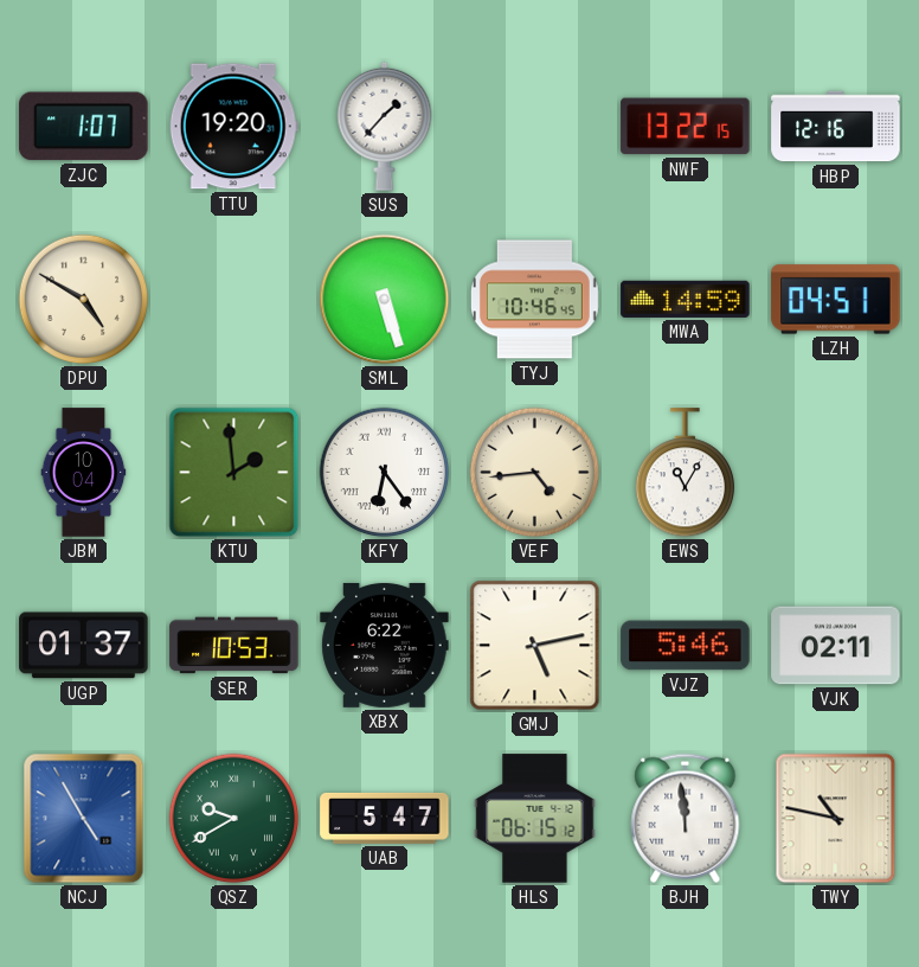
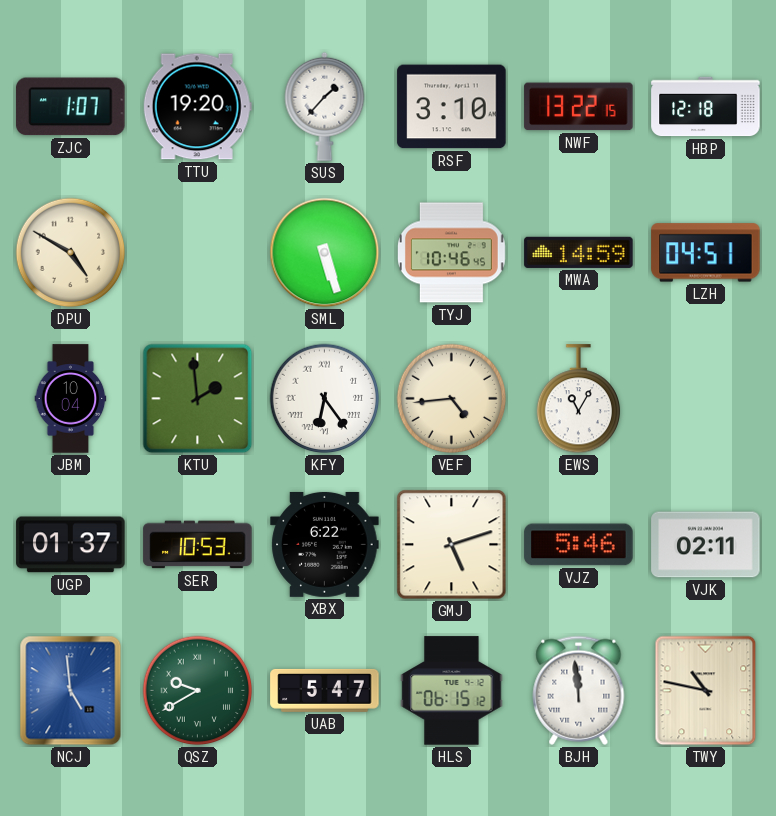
RSF: none -> 3:10 (452, 107)
HBP: 12:16 -> 12:18 (706, 107)
GMJ: 5:13 -> 5:12 (452, 545)
NCJ: 4:55 -> 4:59 (71, 691)
